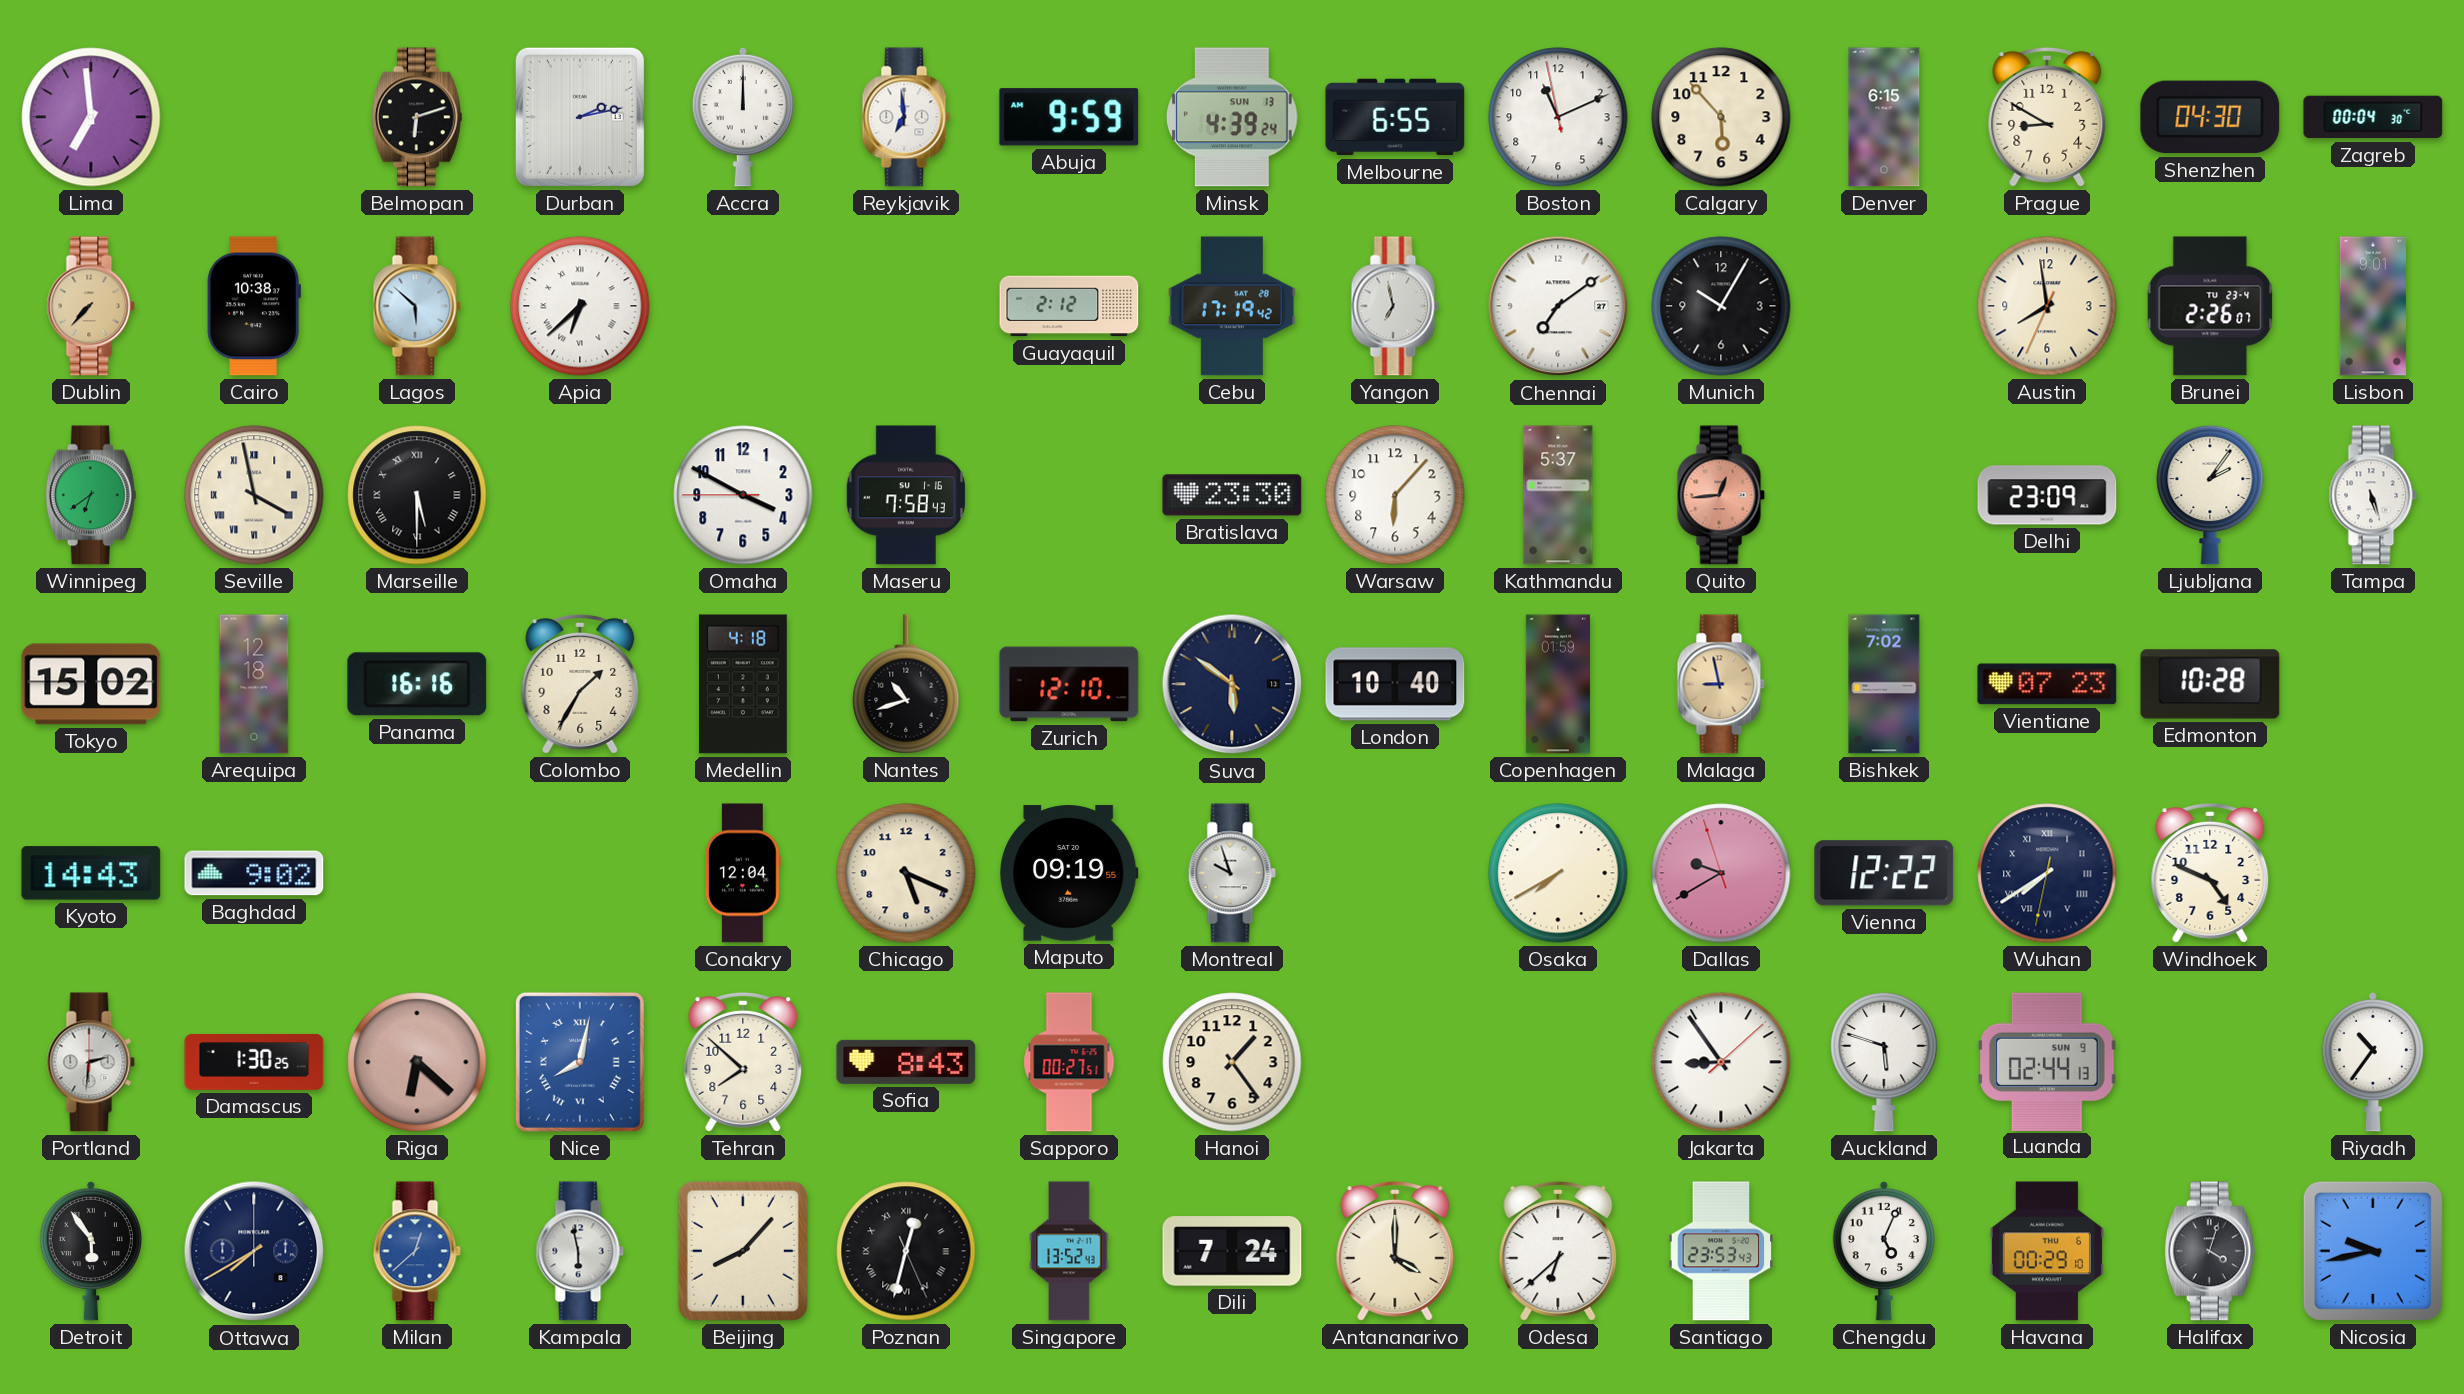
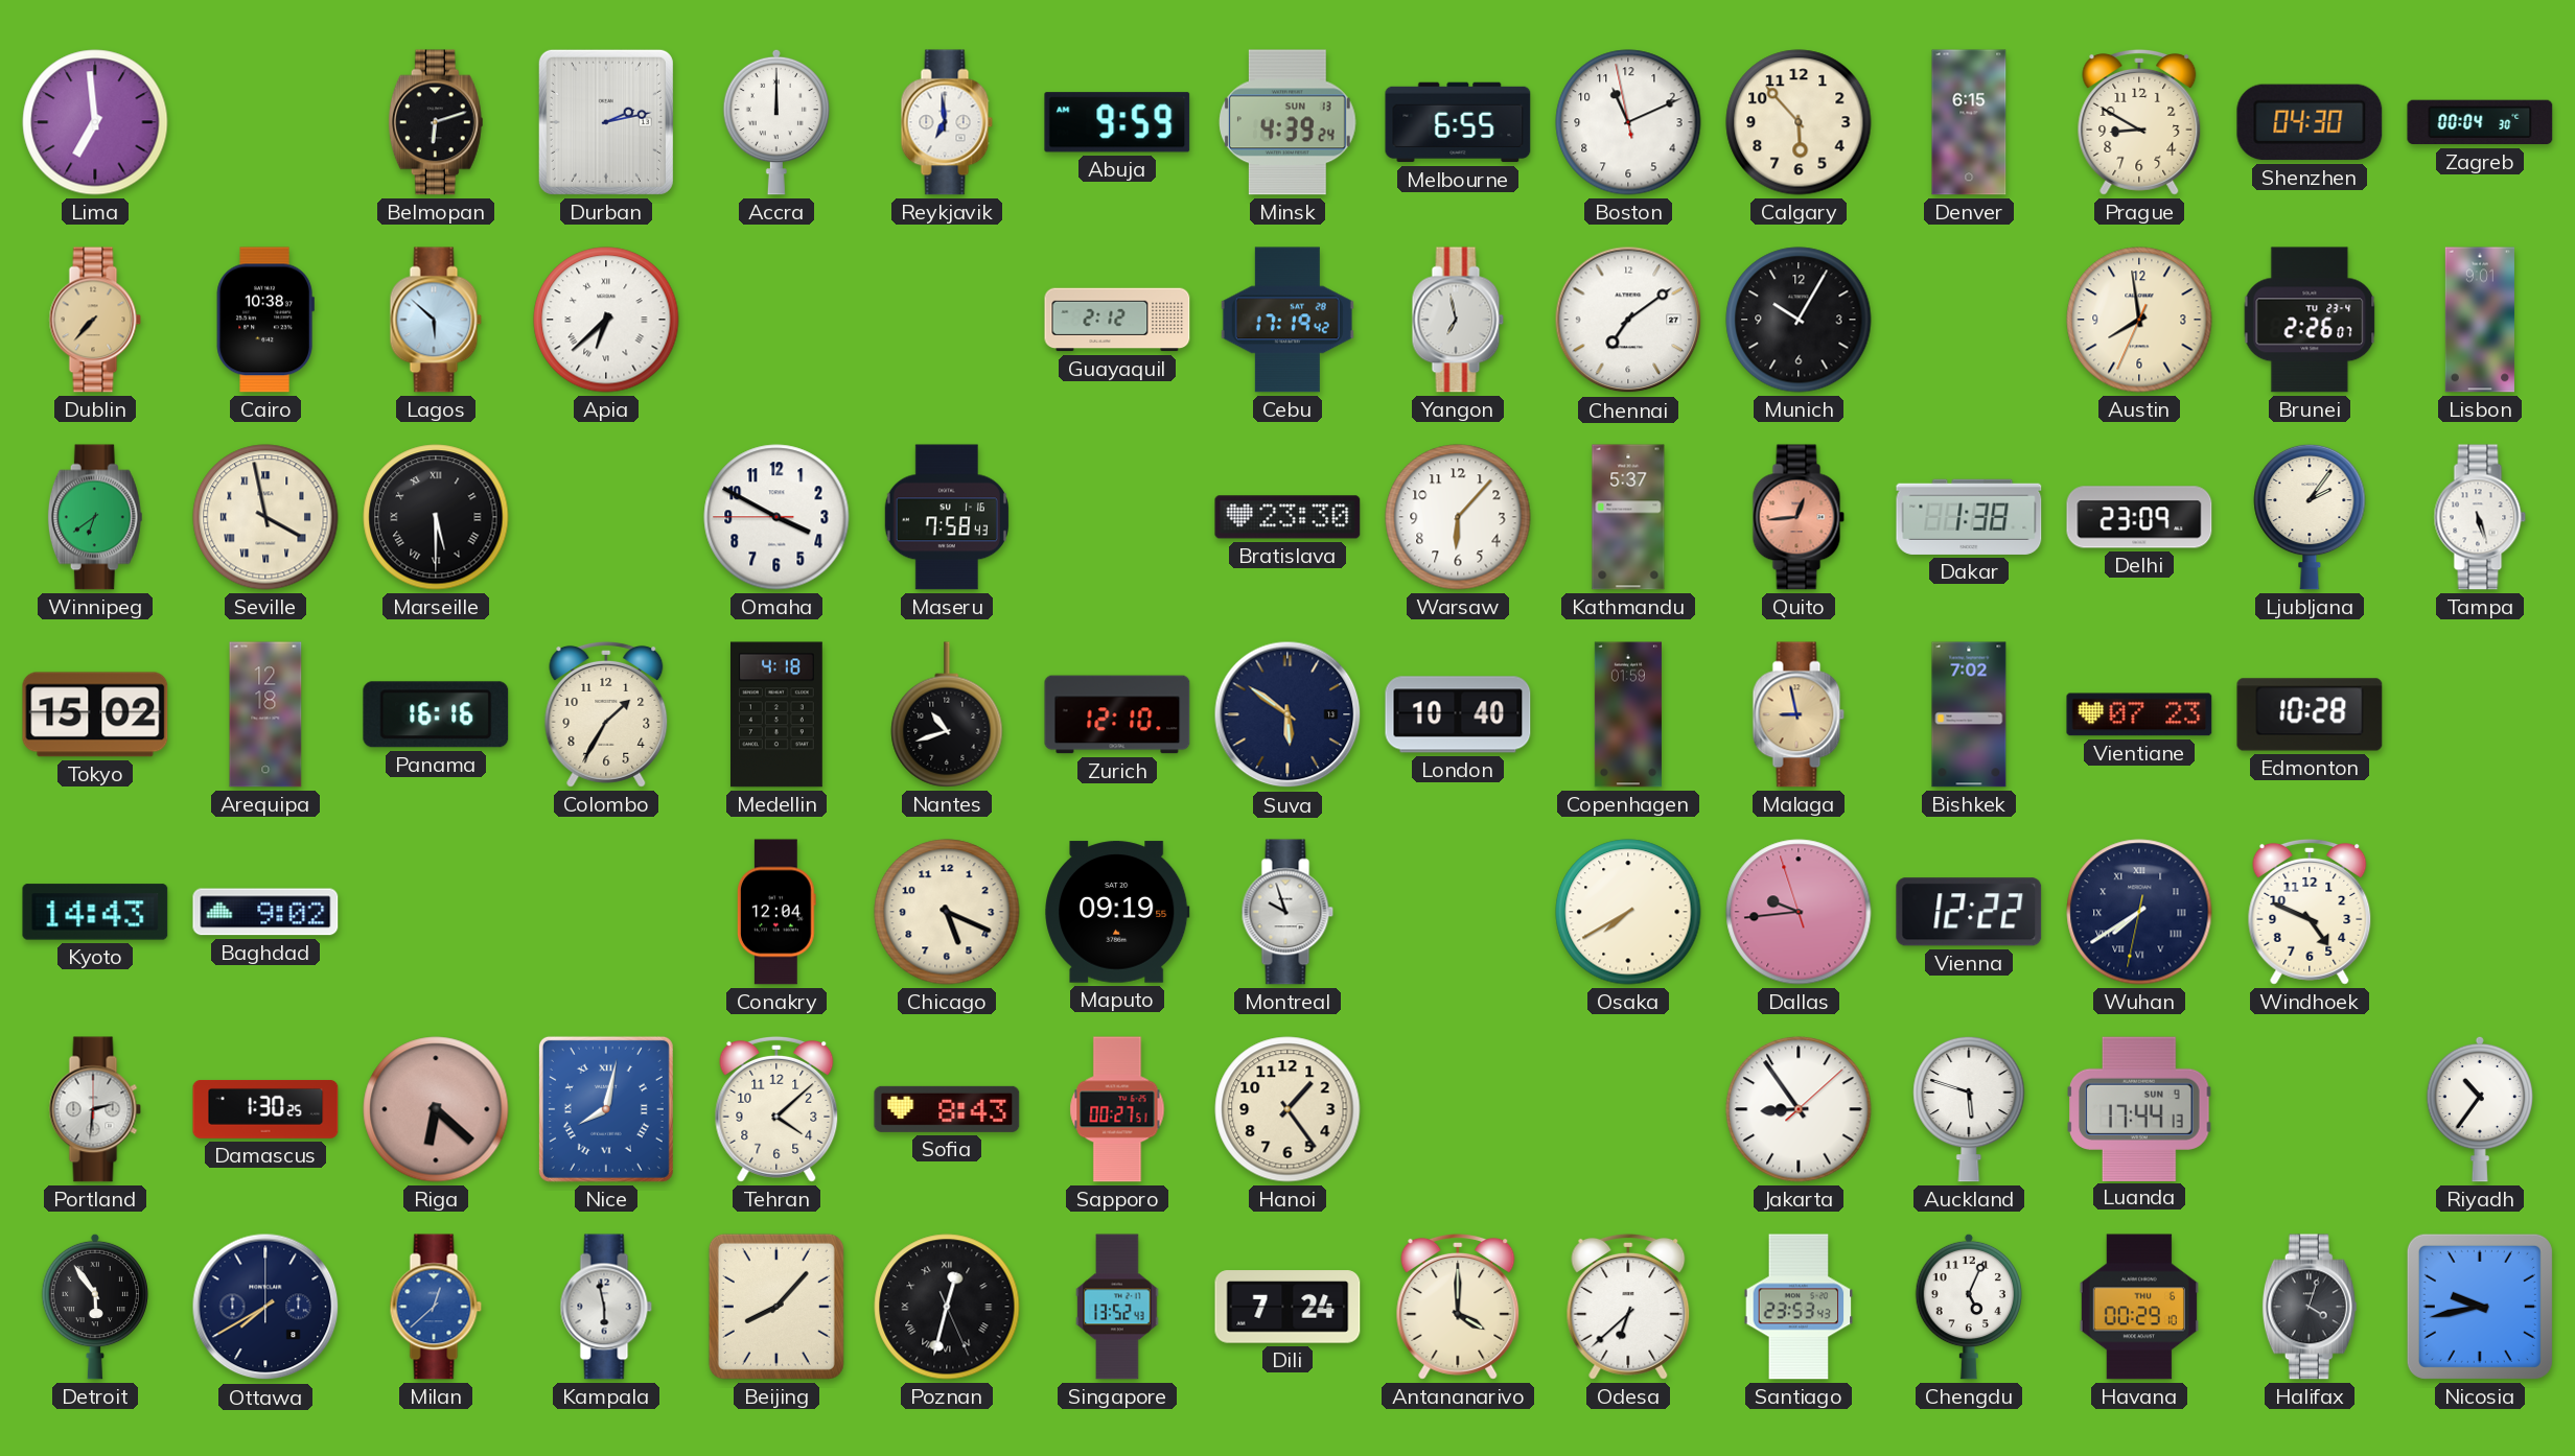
Dakar: none -> 1:38 (1969, 517)
Dallas: 9:39 -> 9:43 (1799, 912)
Tehran: 7:52 -> 4:08 (776, 1109)
Luanda: 02:44 -> 17:44 (2139, 1108)
